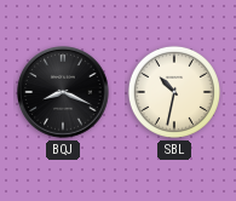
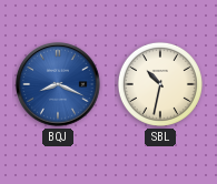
BQJ dial: black -> blue (58, 84)
